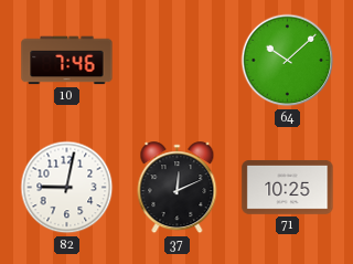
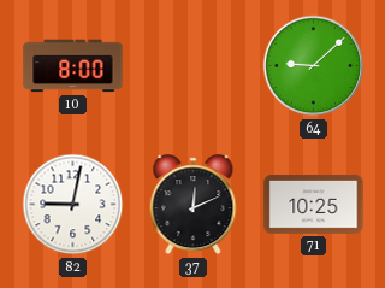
10: 7:46 -> 8:00 (73, 66)
64: 10:08 -> 9:08 (314, 66)
